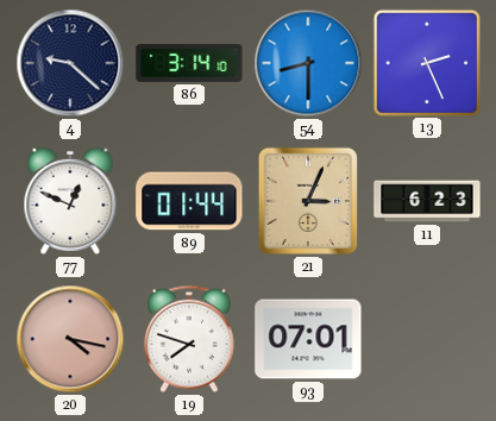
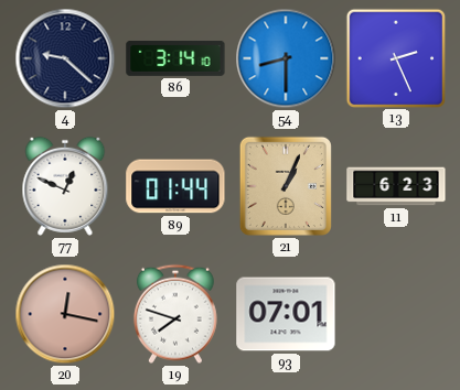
21: 3:04 -> 1:04 (286, 186)
20: 4:17 -> 12:17 (65, 314)
